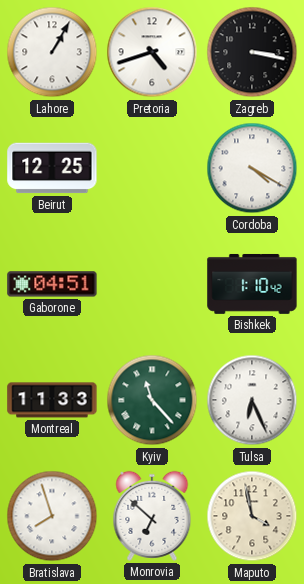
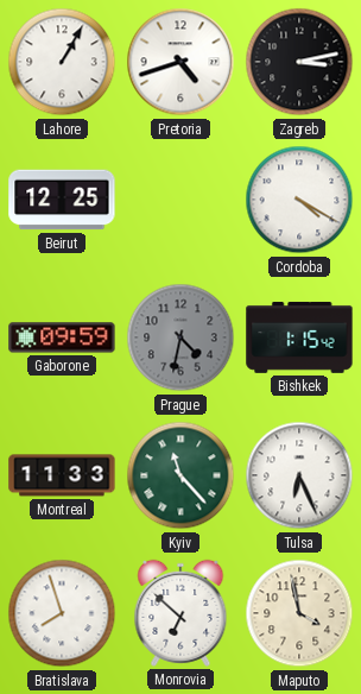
Zagreb: 3:17 -> 3:13 (299, 62)
Gaborone: 04:51 -> 09:59 (62, 337)
Prague: none -> 4:32 (180, 337)
Bishkek: 1:10 -> 1:15 (299, 337)
